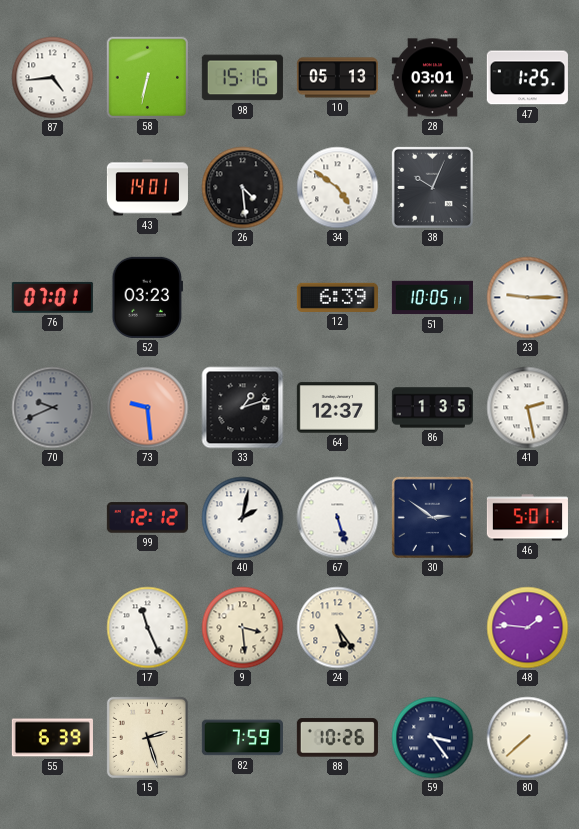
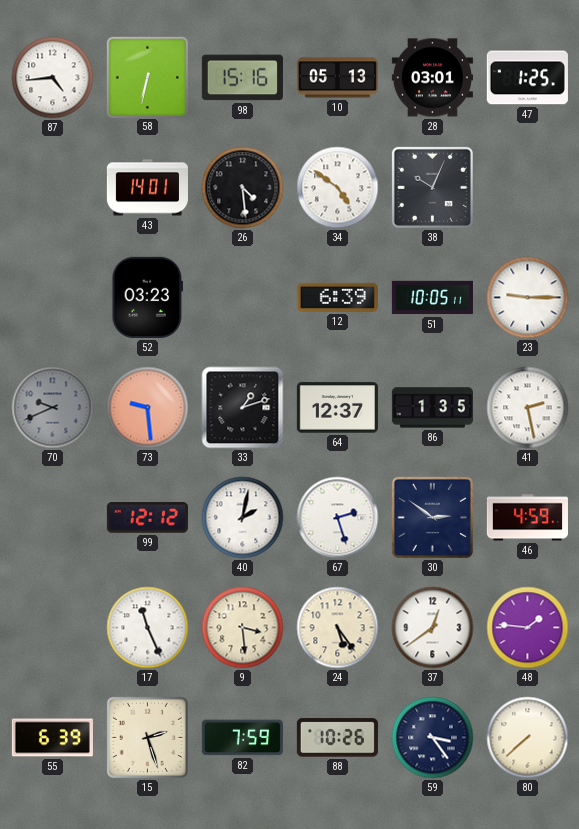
76: 07:01 -> none (52, 297)
67: 5:27 -> 2:27 (338, 518)
46: 5:01 -> 4:59 (527, 518)
37: none -> 12:39 (433, 628)
